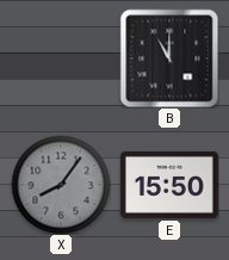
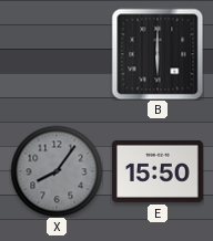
B: 11:00 -> 6:00 (158, 54)
